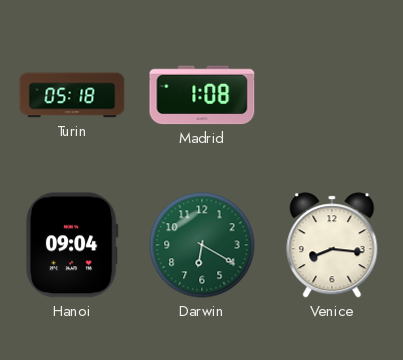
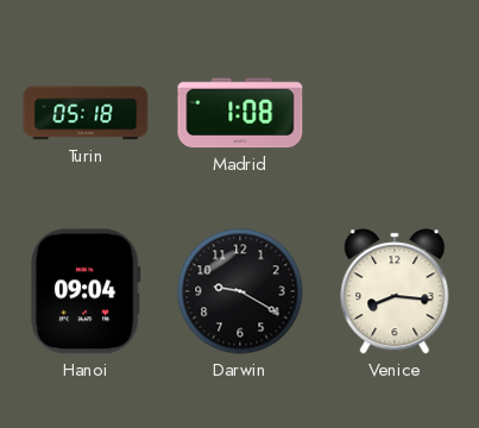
Darwin: 6:20 -> 9:20 (240, 291)
Darwin dial: green -> black (240, 291)
